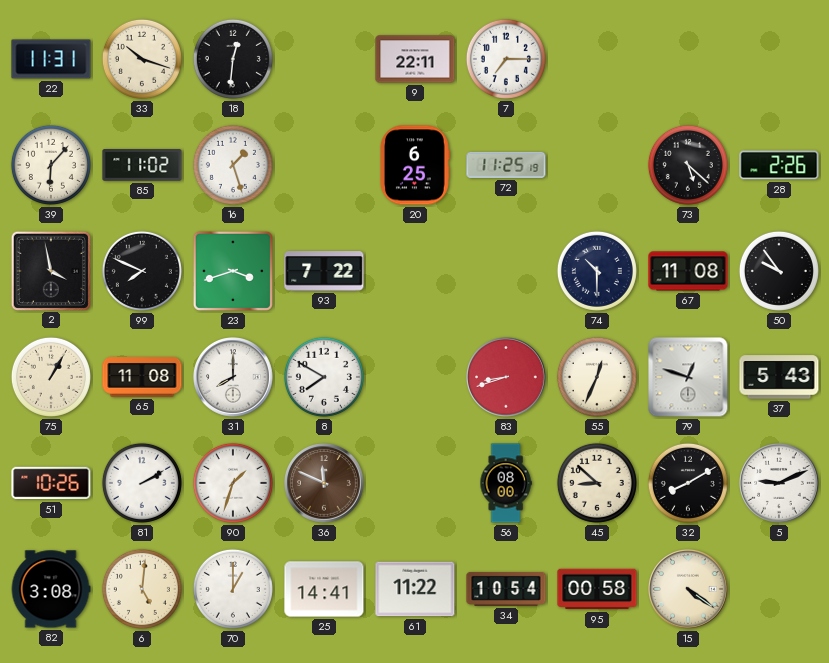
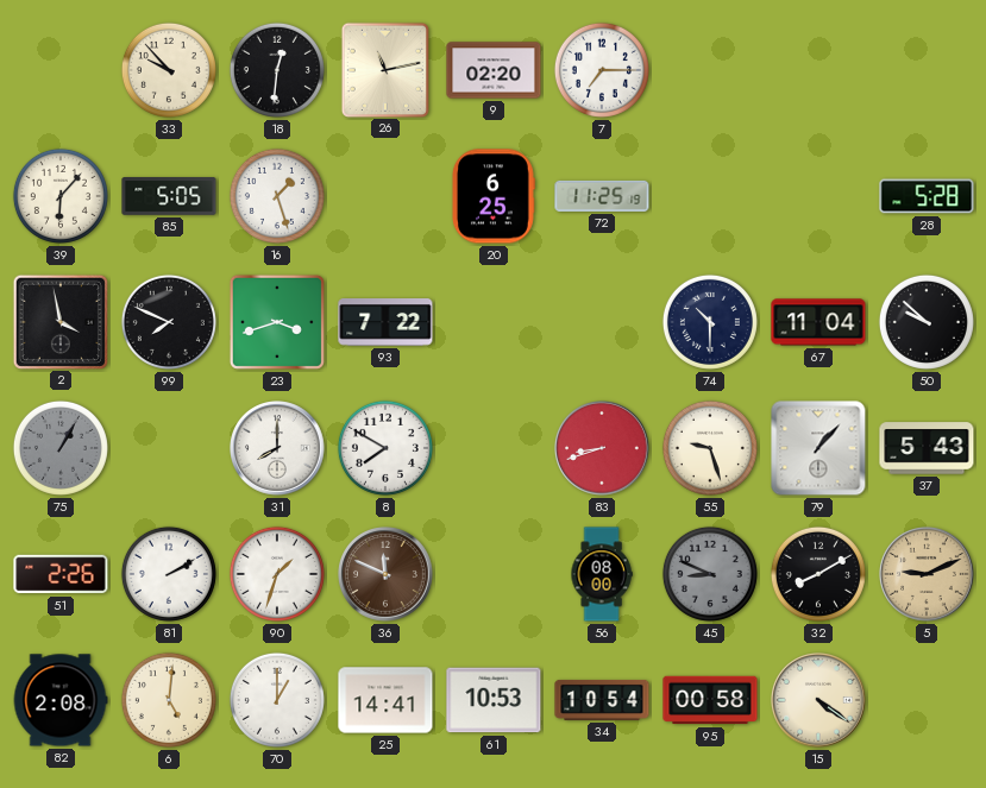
22: 11:31 -> none (51, 59)
33: 10:18 -> 9:53 (169, 70)
26: none -> 11:13 (384, 69)
9: 22:11 -> 02:20 (494, 70)
85: 11:02 -> 5:05 (169, 196)
73: 5:22 -> none (688, 165)
28: 2:26 -> 5:28 (927, 196)
67: 11:08 -> 11:04 (818, 322)
50: 9:54 -> 9:52 (927, 322)
75 dial: cream -> grey (61, 448)
65: 11:08 -> none (142, 378)
55: 12:34 -> 9:27 (710, 448)
79: 12:48 -> 1:07 (818, 448)
51: 10:26 -> 2:26 (61, 574)
45: 8:52 -> 8:49 (710, 574)
45 dial: cream -> grey (710, 574)
5 dial: white -> champagne (928, 575)
82: 3:08 -> 2:08 (61, 700)
61: 11:22 -> 10:53 (494, 700)
